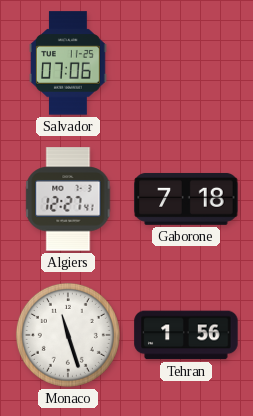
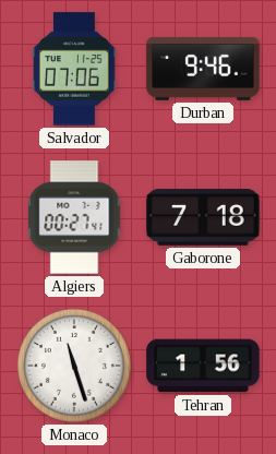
Durban: none -> 9:46 (203, 69)
Algiers: 12:27 -> 00:27 (74, 217)
